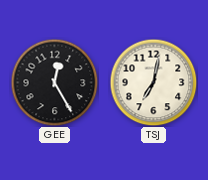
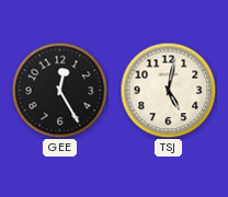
TSJ: 7:02 -> 5:02 (168, 90)
